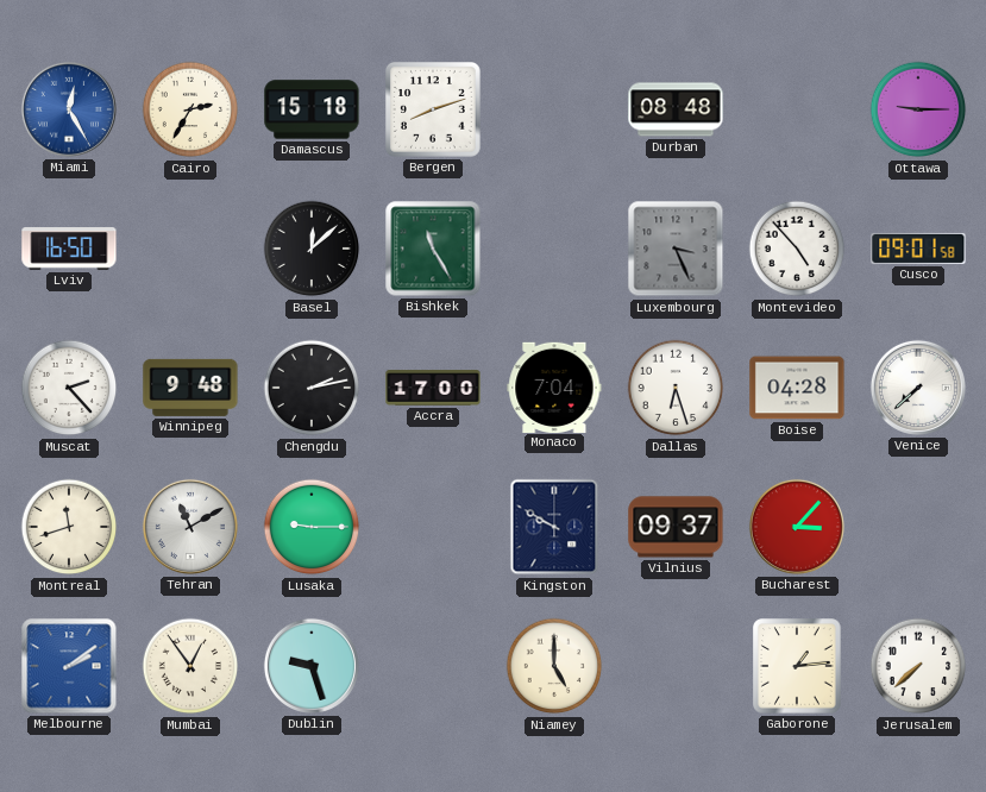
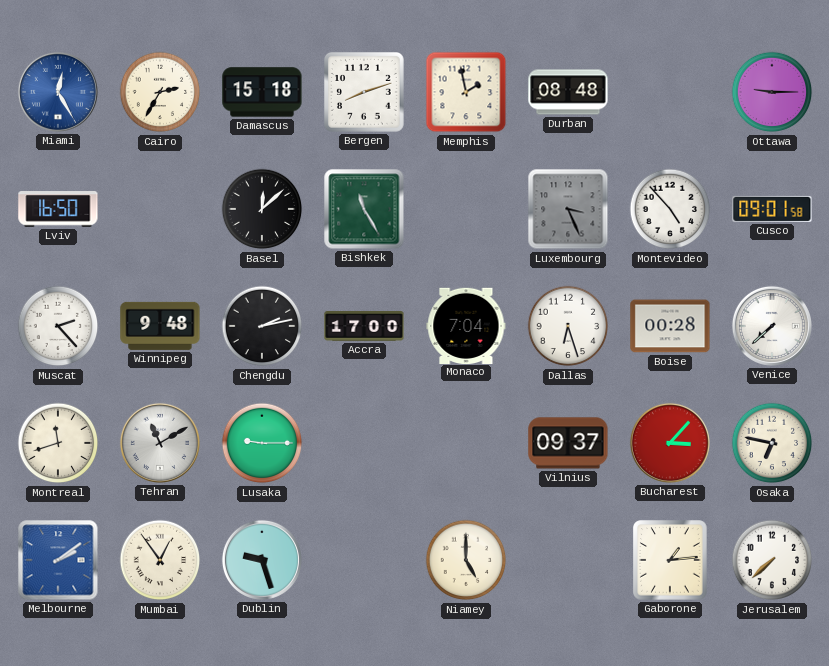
Memphis: none -> 1:58 (466, 92)
Boise: 04:28 -> 00:28 (670, 326)
Kingston: 9:50 -> none (554, 527)
Osaka: none -> 6:47 (772, 443)
